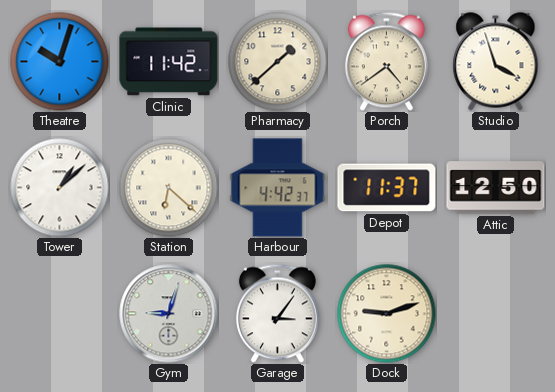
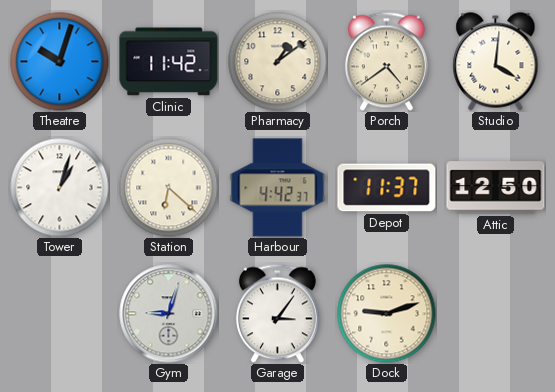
Pharmacy: 1:38 -> 1:09 (278, 62)
Studio: 3:57 -> 4:01 (496, 62)
Tower: 1:08 -> 1:03 (60, 188)
